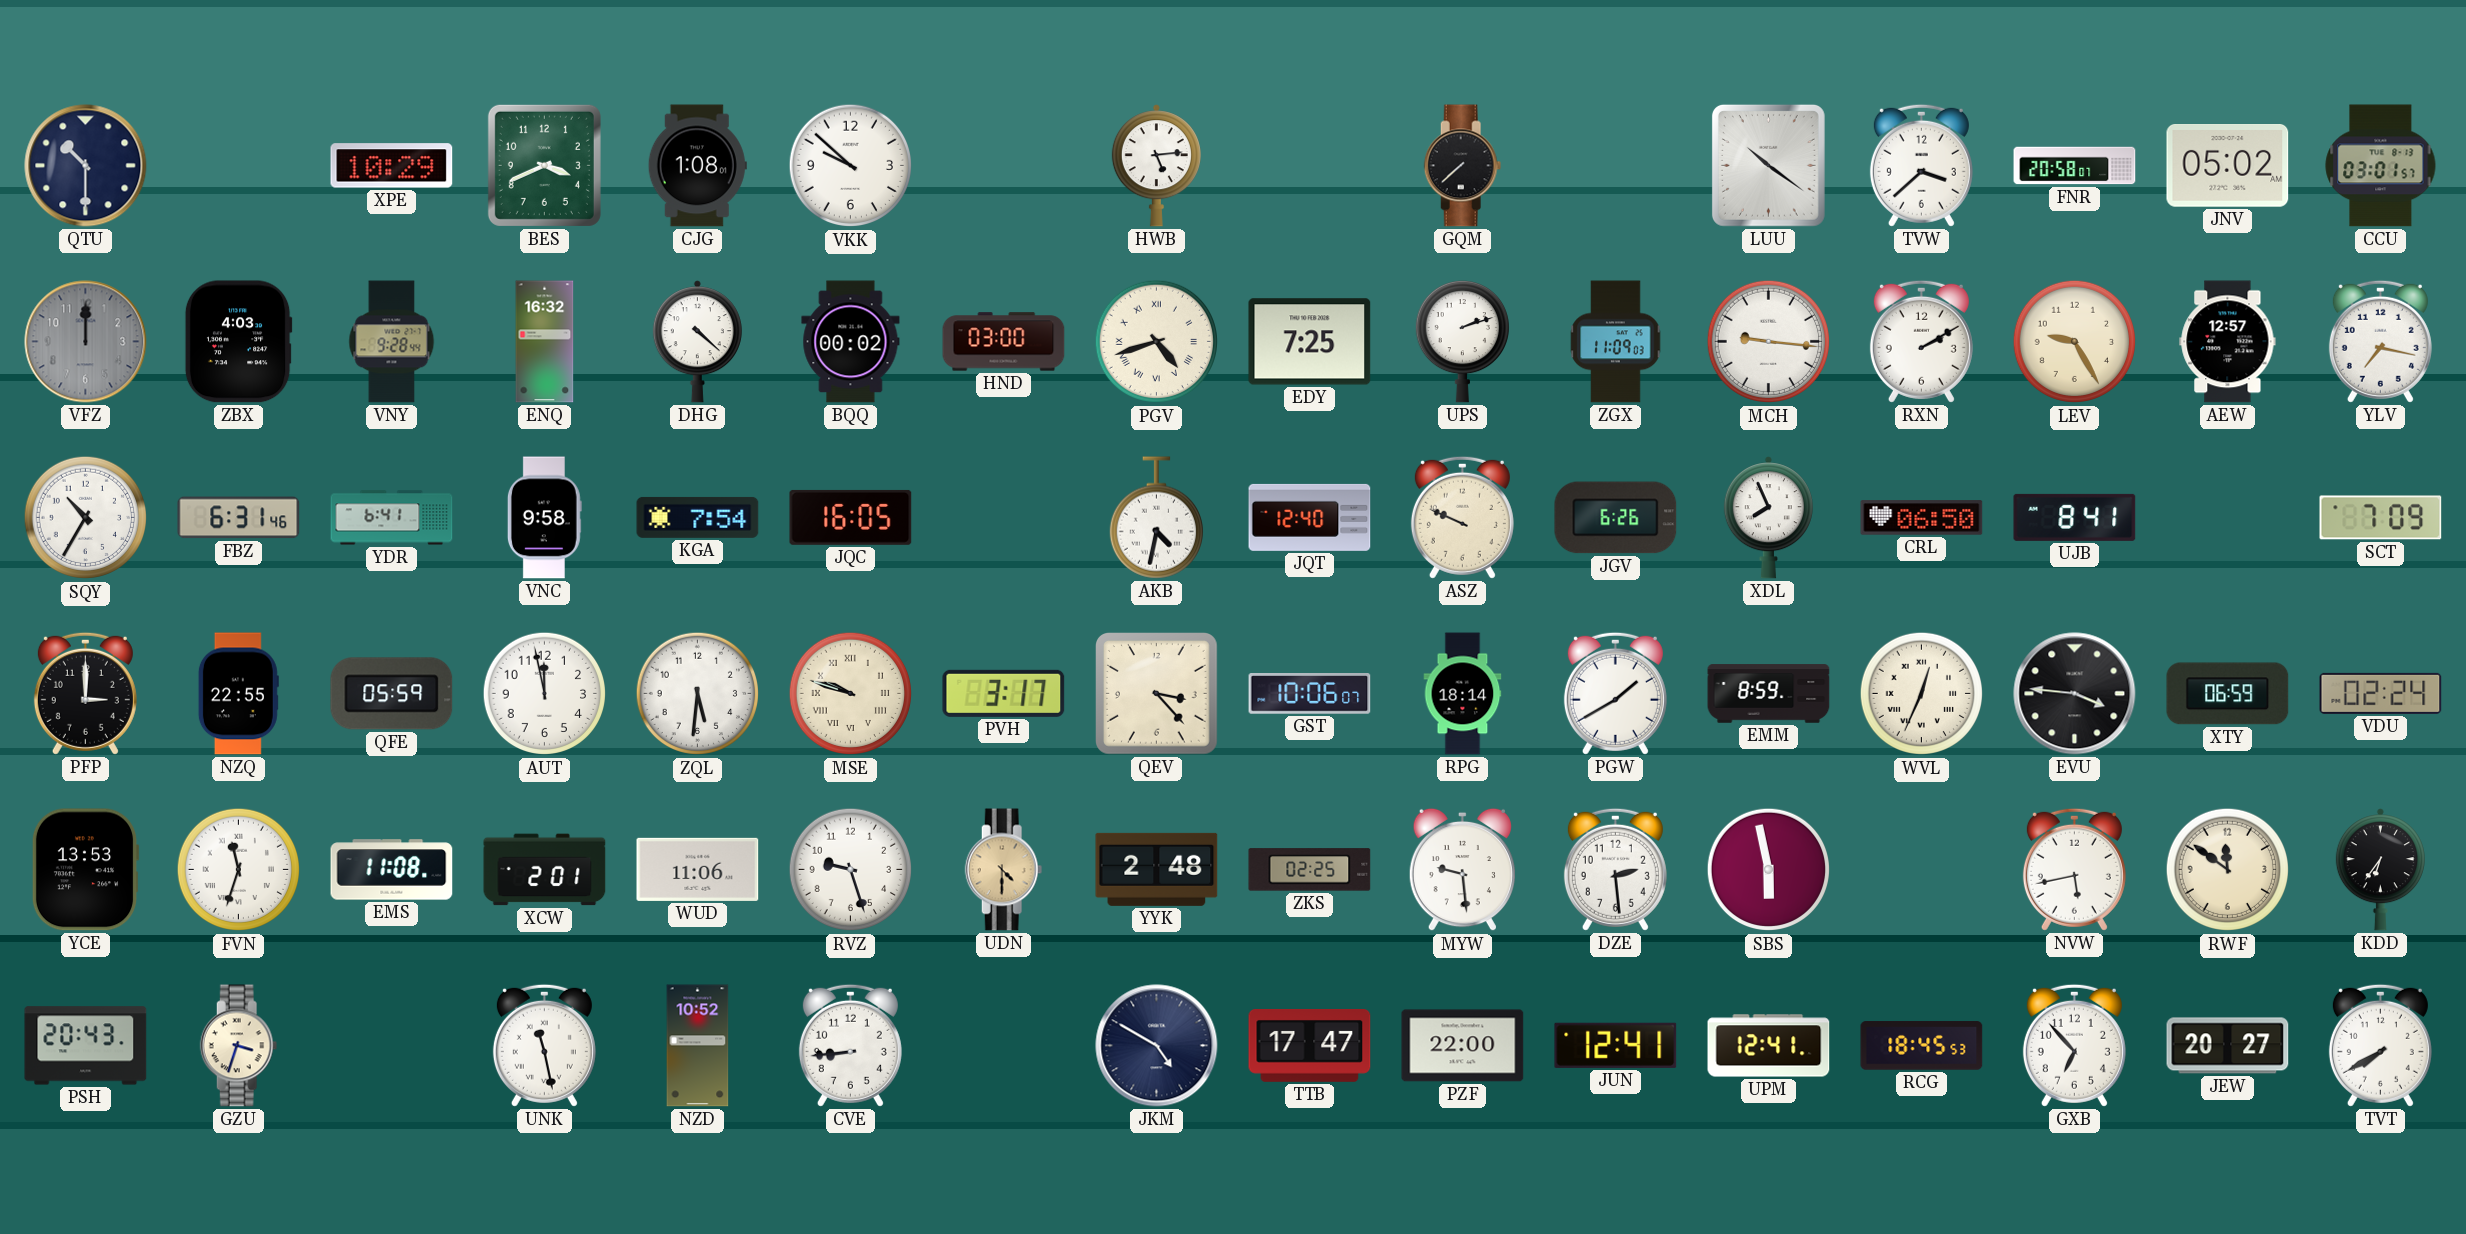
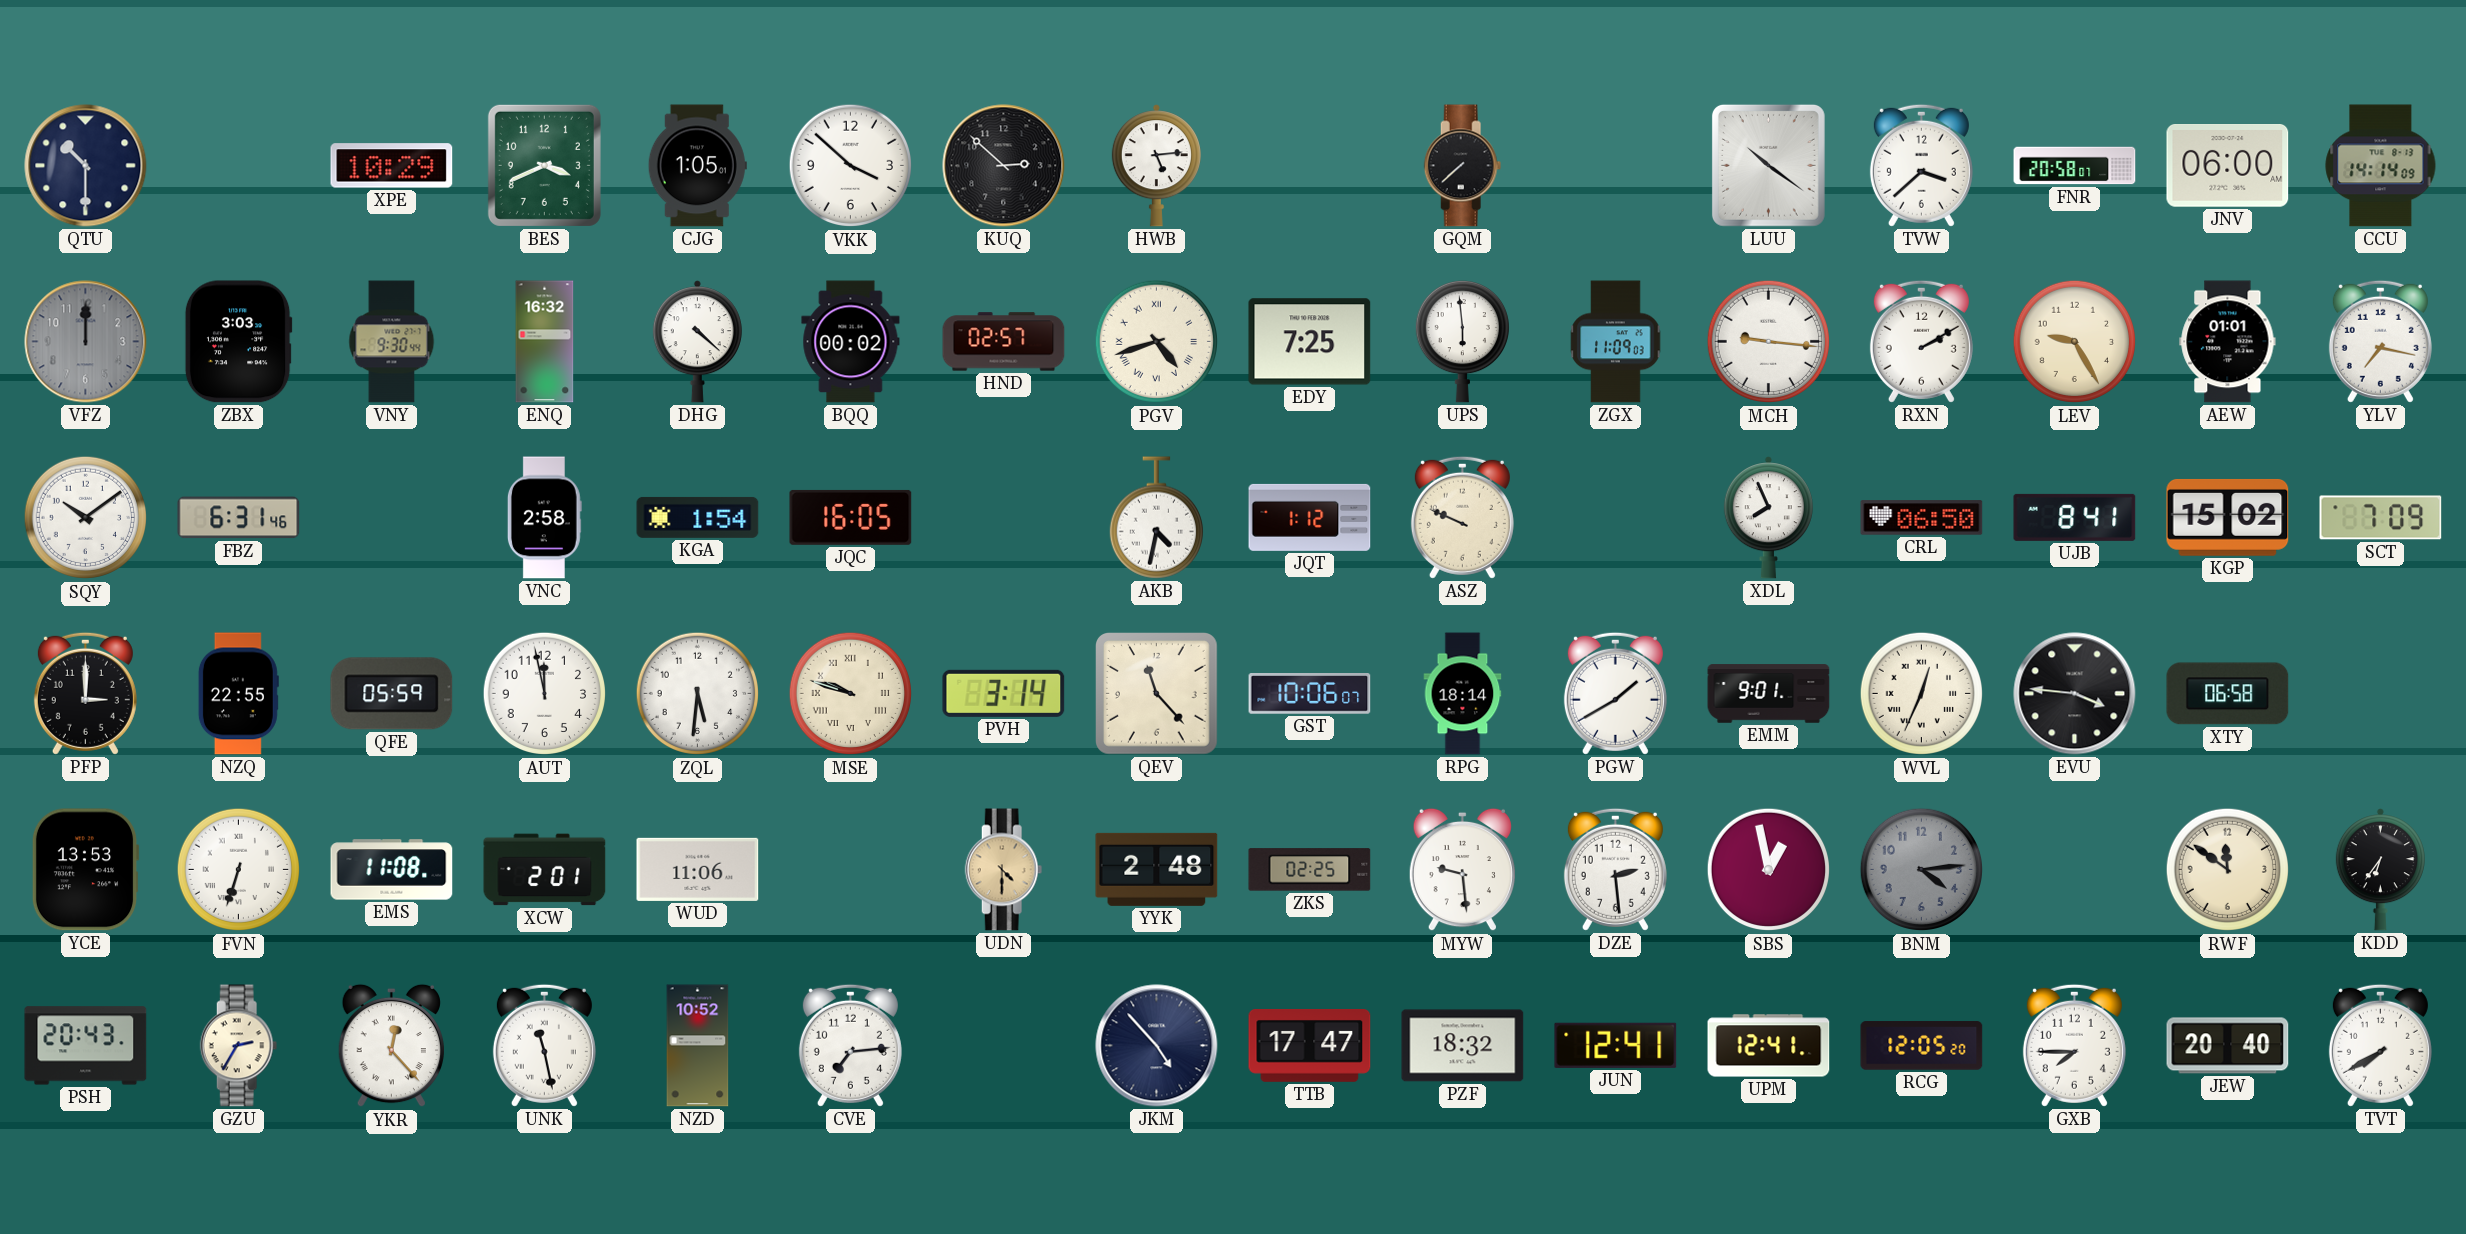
CJG: 1:08 -> 1:05 (697, 166)
VKK: 9:52 -> 3:52 (851, 166)
KUQ: none -> 2:52 (1004, 166)
JNV: 05:02 -> 06:00 (2228, 166)
CCU: 03:01 -> 14:14 (2381, 166)
ZBX: 4:03 -> 3:03 (238, 342)
VNY: 9:28 -> 9:30 (392, 342)
HND: 03:00 -> 02:57 (1004, 342)
UPS: 2:12 -> 5:59 (1462, 341)
AEW: 12:57 -> 01:01 (2228, 342)
SQY: 10:35 -> 10:09 (86, 518)
YDR: 6:41 -> none (392, 518)
VNC: 9:58 -> 2:58 (544, 518)
KGA: 7:54 -> 1:54 (698, 517)
JQT: 12:40 -> 1:12 (1310, 517)
JGV: 6:26 -> none (1616, 518)
KGP: none -> 15:02 (2228, 518)
PVH: 3:17 -> 3:14 (1004, 693)
QEV: 3:23 -> 11:23 (1157, 694)
EMM: 8:59 -> 9:01 (1769, 694)
XTY: 06:59 -> 06:58 (2228, 694)
VDU: 02:24 -> none (2381, 693)
FVN: 11:33 -> 6:33 (239, 870)
RVZ: 9:27 -> none (851, 870)
SBS: 5:58 -> 12:58 (1769, 870)
BNM: none -> 4:14 (1922, 870)
NVW: 5:43 -> none (2074, 869)
GZU: 3:33 -> 2:35 (239, 1046)
YKR: none -> 12:23 (391, 1046)
CVE: 8:44 -> 7:14 (850, 1045)
JKM: 4:50 -> 4:53 (1157, 1046)
PZF: 22:00 -> 18:32 (1463, 1046)
RCG: 18:45 -> 12:05 (1922, 1046)
GXB: 6:53 -> 7:45 (2074, 1045)
JEW: 20:27 -> 20:40 (2228, 1046)
